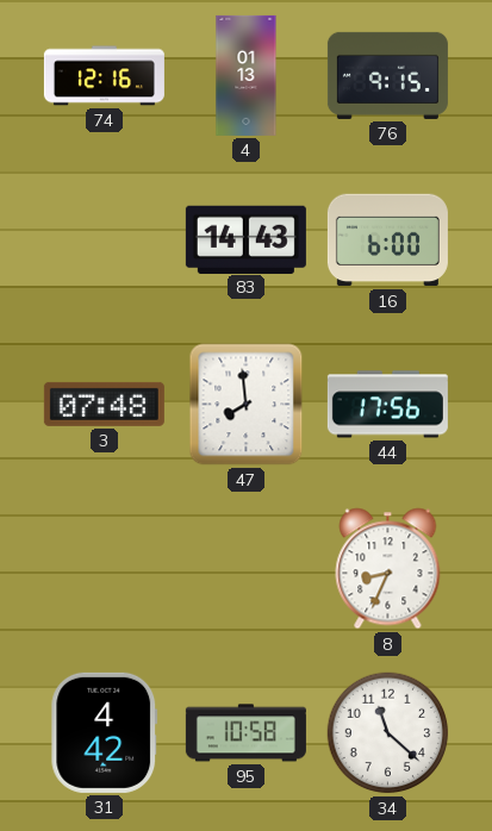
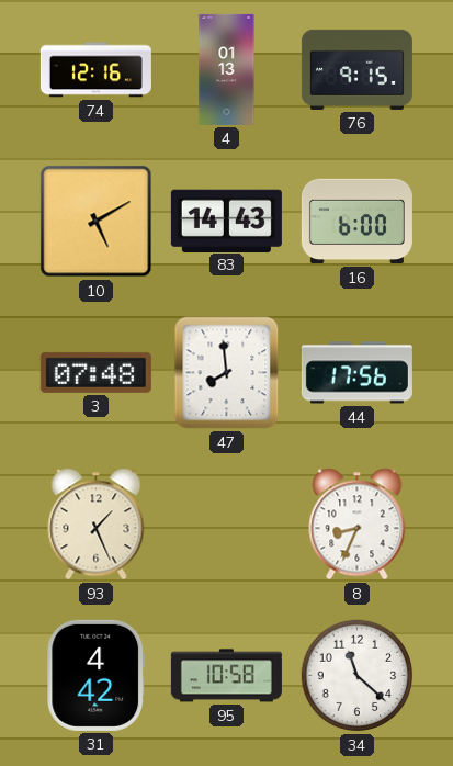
10: none -> 5:10 (97, 222)
93: none -> 1:26 (97, 525)
